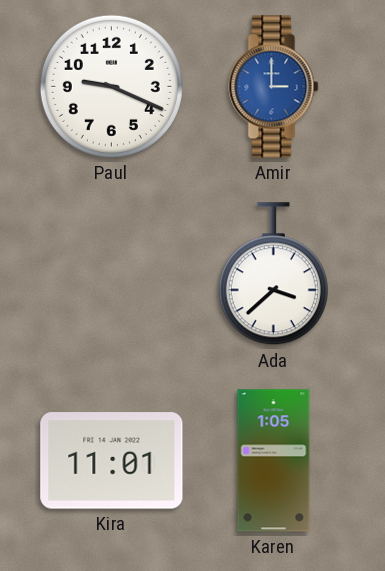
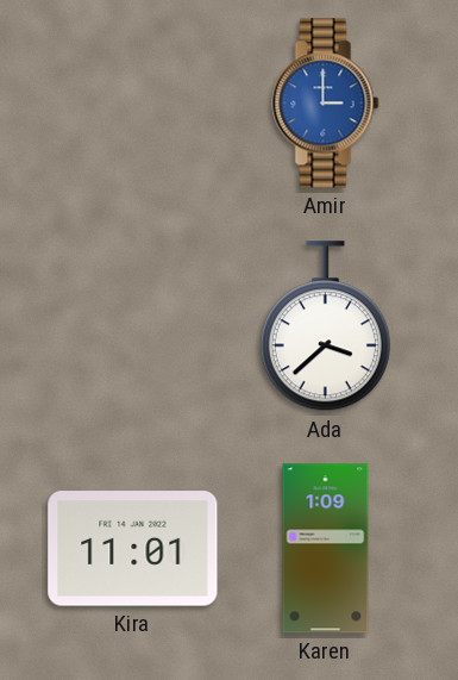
Paul: 9:19 -> none (111, 86)
Karen: 1:05 -> 1:09 (326, 549)
